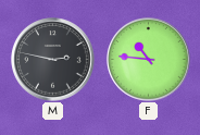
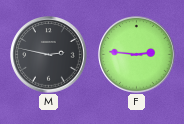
F: 10:46 -> 2:46 (137, 55)
